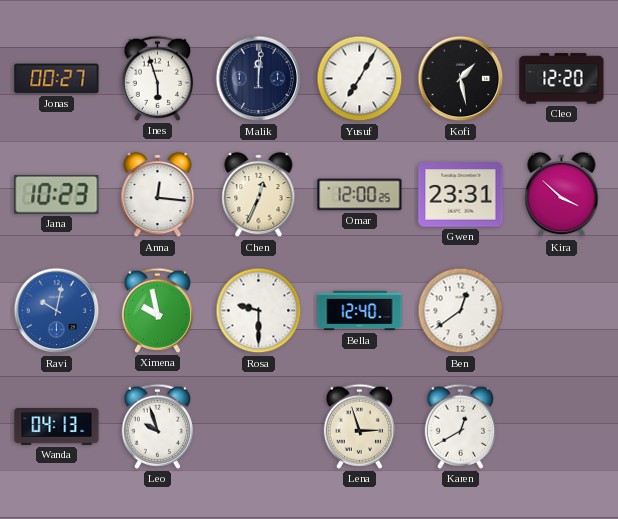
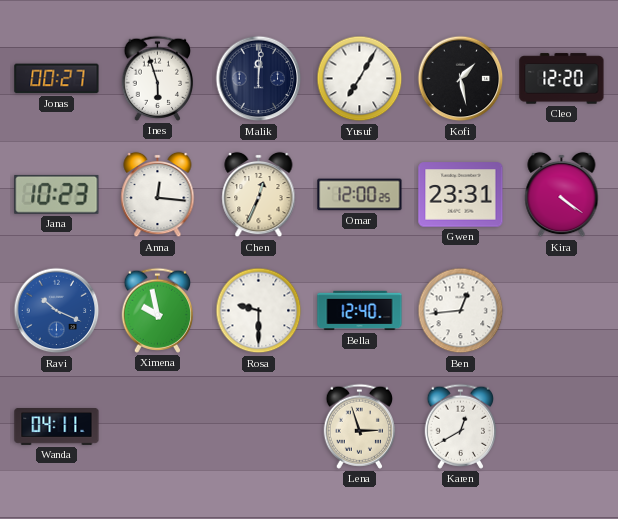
Kira: 3:52 -> 4:21 (562, 195)
Ravi: 10:02 -> 10:19 (57, 311)
Ben: 12:39 -> 12:44 (461, 311)
Wanda: 04:13 -> 04:11 (57, 427)
Leo: 9:57 -> none (157, 426)
